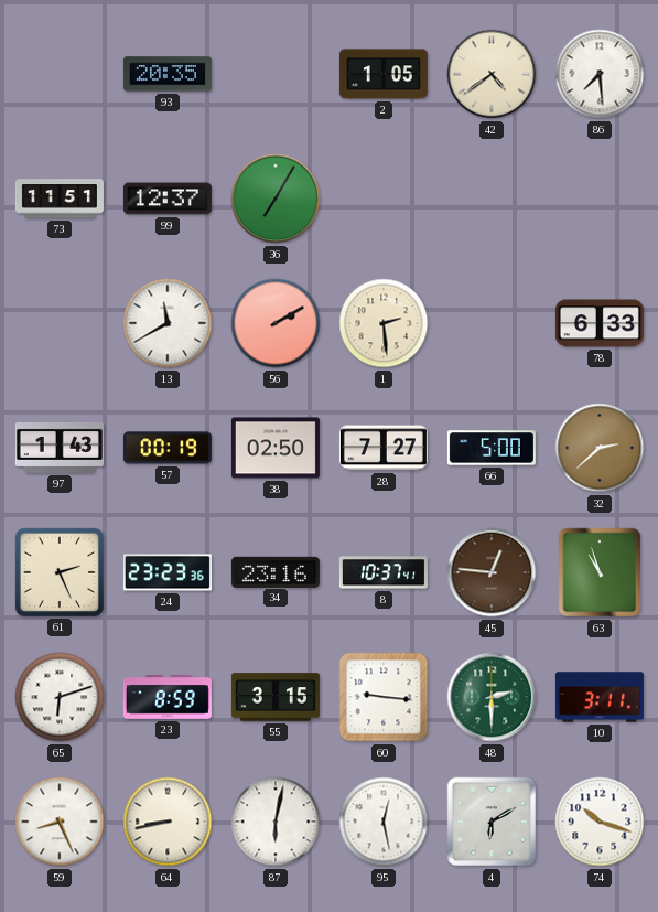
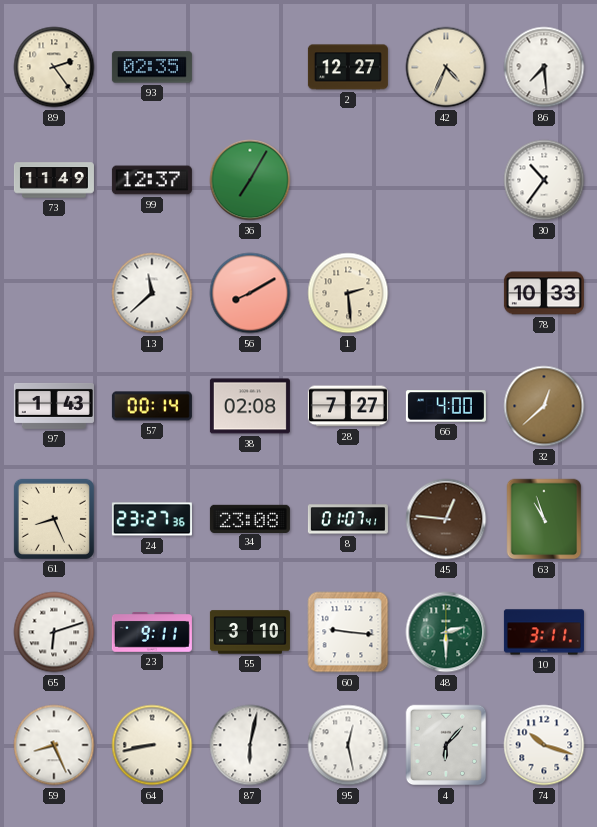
89: none -> 2:24 (54, 67)
93: 20:35 -> 02:35 (152, 67)
2: 1:05 -> 12:27 (348, 67)
42: 4:39 -> 4:34 (446, 67)
73: 11:51 -> 11:49 (54, 180)
30: none -> 10:36 (544, 180)
13: 11:40 -> 11:38 (152, 293)
56: 2:10 -> 8:10 (250, 293)
78: 6:33 -> 10:33 (544, 293)
57: 00:19 -> 00:14 (152, 406)
38: 02:50 -> 02:08 (250, 406)
66: 5:00 -> 4:00 (446, 406)
32: 2:38 -> 12:38 (544, 406)
61: 2:26 -> 8:26 (54, 519)
24: 23:23 -> 23:27 (152, 519)
34: 23:16 -> 23:08 (250, 518)
8: 10:37 -> 01:07 (348, 519)
23: 8:59 -> 9:11 (152, 633)
55: 3:15 -> 3:10 (250, 632)
4: 6:10 -> 6:07 (446, 745)
